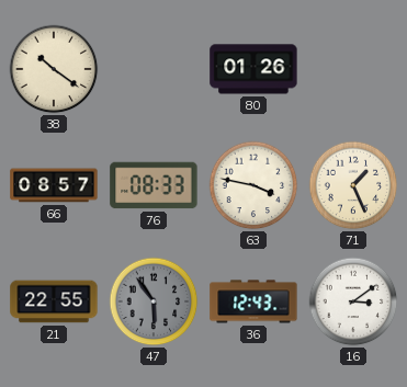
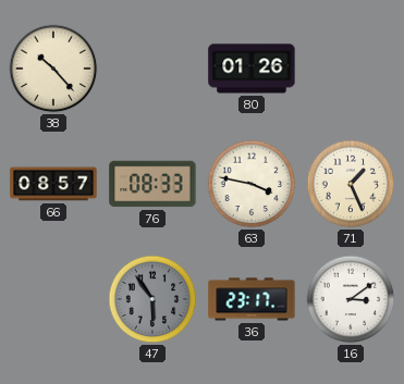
38: 10:21 -> 10:23 (53, 69)
21: 22:55 -> none (54, 301)
36: 12:43 -> 23:17 (252, 299)
